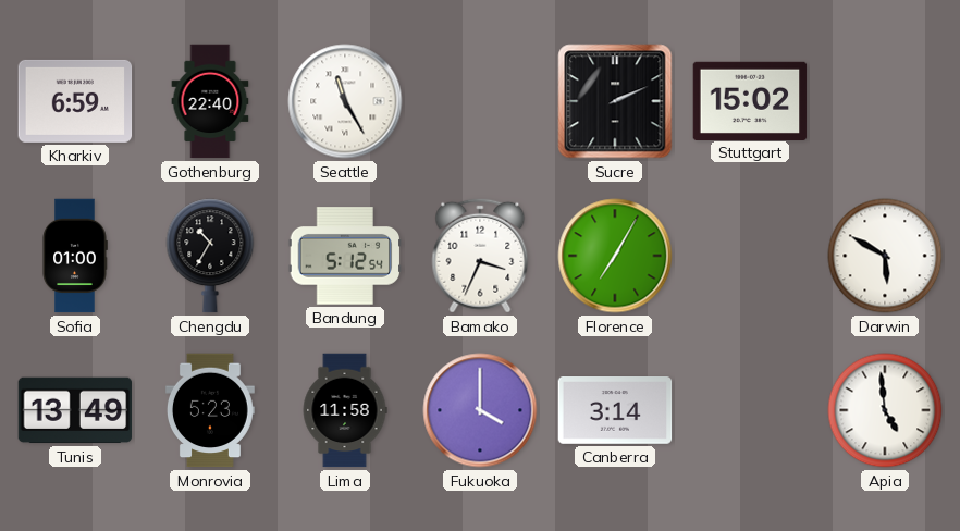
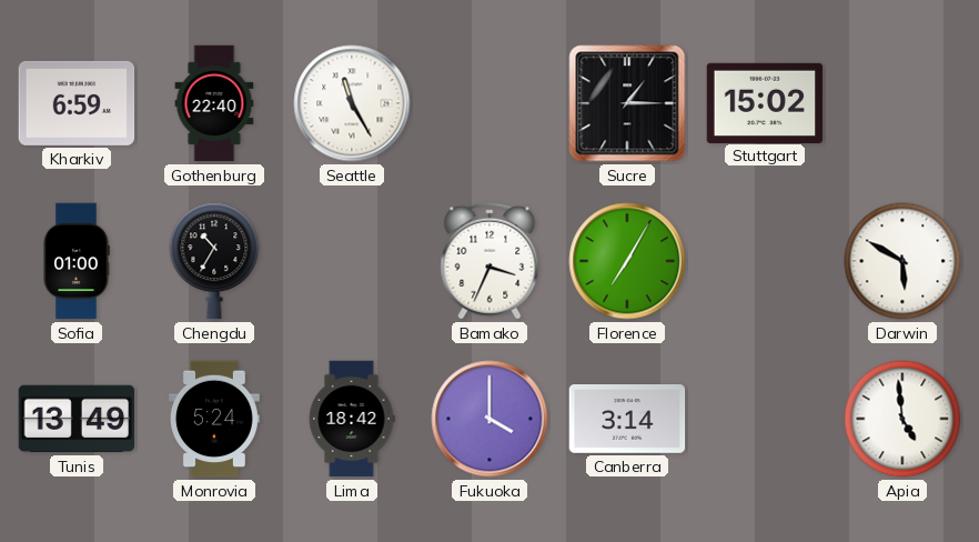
Sucre: 2:11 -> 1:15 (627, 103)
Bandung: 5:12 -> none (345, 256)
Monrovia: 5:23 -> 5:24 (214, 419)
Lima: 11:58 -> 18:42 (352, 419)
